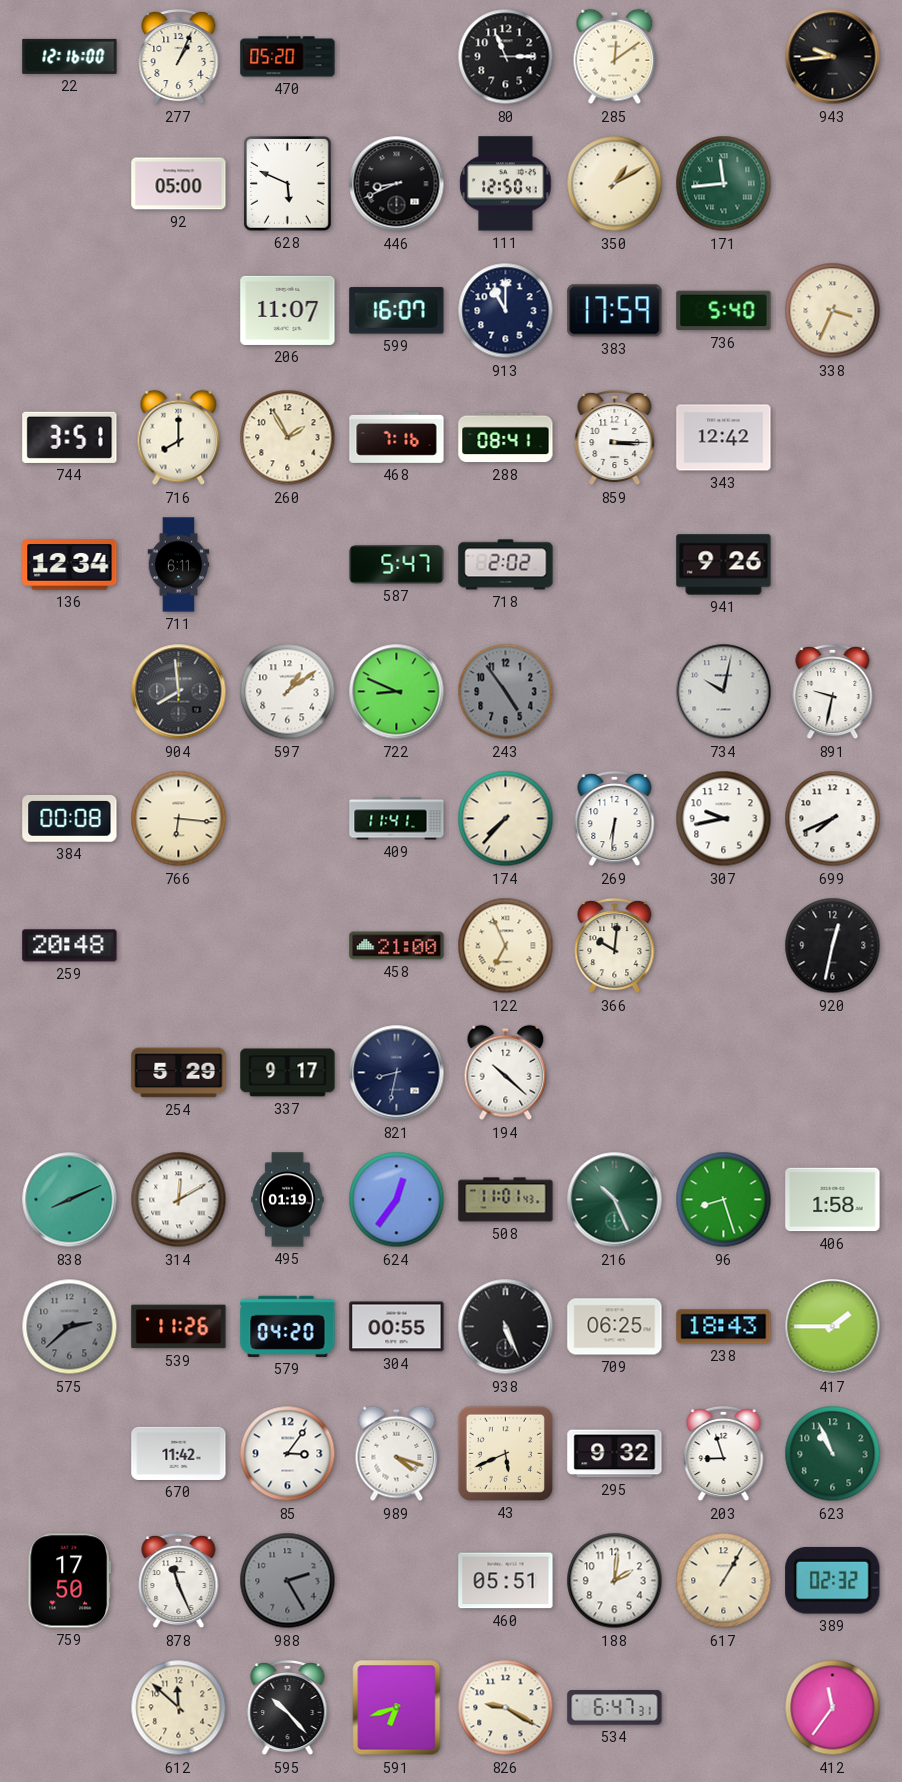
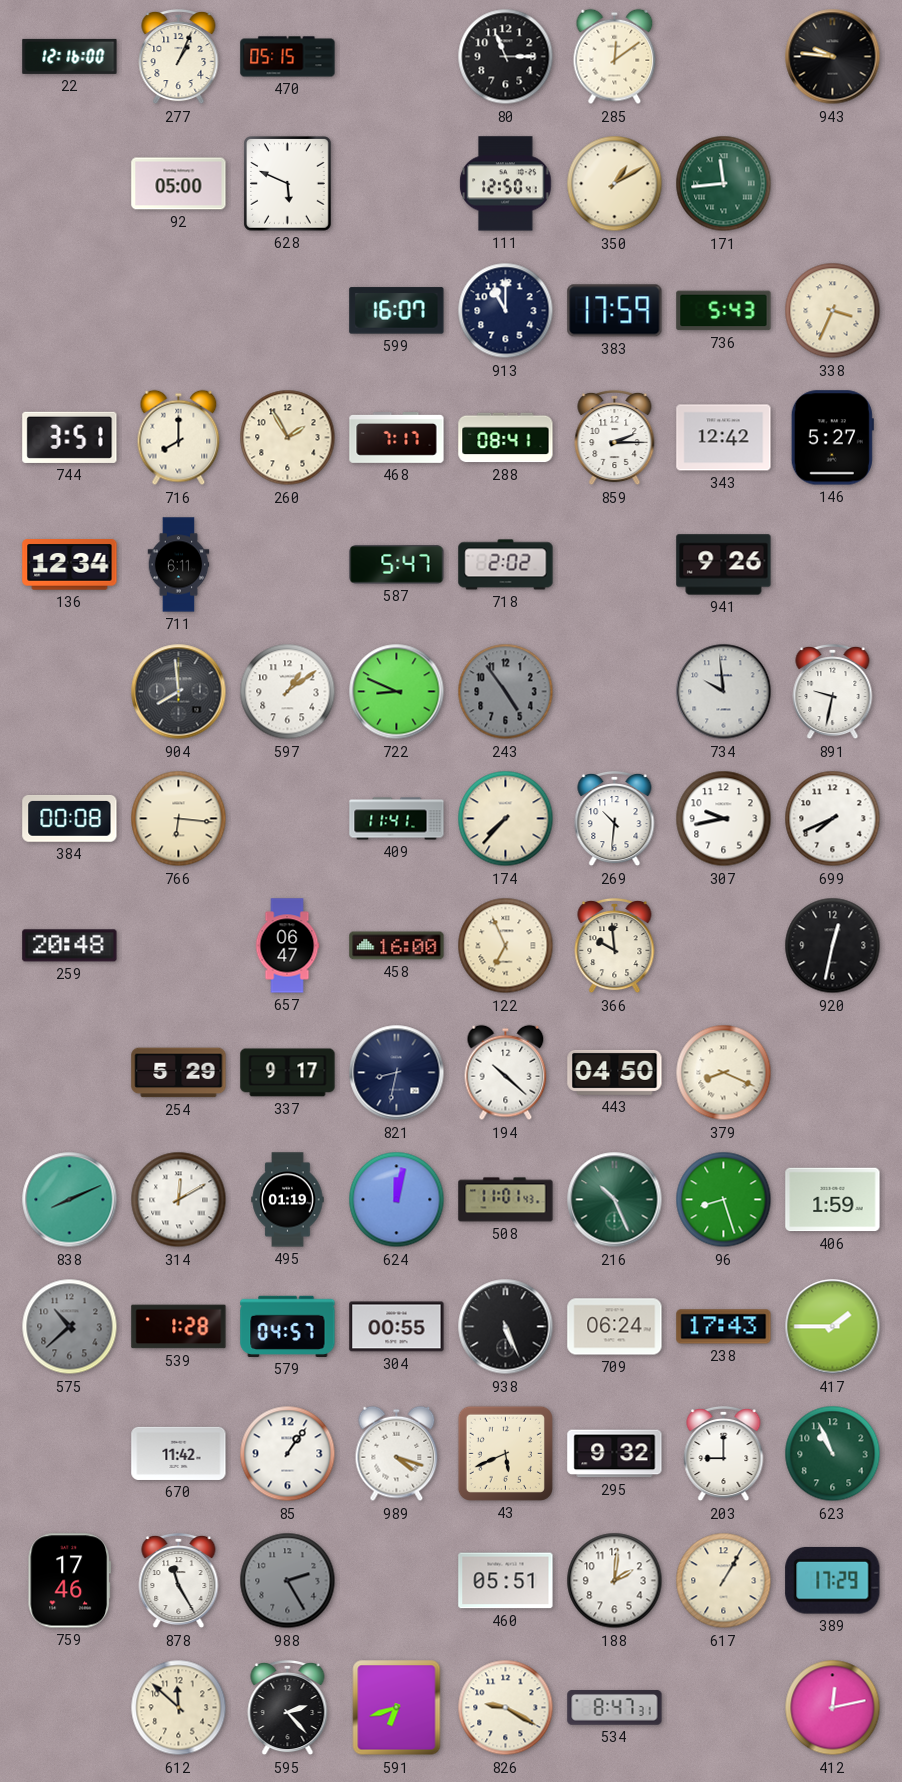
470: 05:20 -> 05:15 (288, 57)
943: 9:44 -> 9:46 (833, 57)
446: 8:41 -> none (397, 184)
206: 11:07 -> none (288, 310)
736: 5:40 -> 5:43 (724, 311)
468: 7:16 -> 7:17 (397, 438)
859: 3:15 -> 2:15 (615, 438)
146: none -> 5:27 (832, 438)
734: 10:02 -> 9:59 (724, 692)
269: 6:31 -> 10:31 (615, 819)
657: none -> 06:47 (287, 946)
458: 21:00 -> 16:00 (397, 946)
366: 10:01 -> 9:59 (615, 946)
443: none -> 04:50 (615, 1072)
379: none -> 8:19 (724, 1073)
624: 12:36 -> 12:02 (397, 1200)
406: 1:58 -> 1:59 (833, 1200)
575: 2:38 -> 10:38 (70, 1327)
539: 11:26 -> 1:28 (179, 1327)
579: 04:20 -> 04:57 (288, 1326)
709: 06:25 -> 06:24 (615, 1327)
238: 18:43 -> 17:43 (724, 1327)
85: 3:06 -> 1:06 (288, 1454)
203: 8:57 -> 9:00 (724, 1454)
759: 17:50 -> 17:46 (69, 1581)
878: 11:26 -> 11:25 (179, 1581)
389: 02:32 -> 17:29 (833, 1580)
595: 10:23 -> 2:23 (288, 1708)
534: 6:47 -> 8:47 (615, 1708)
412: 11:36 -> 12:13 (833, 1708)
